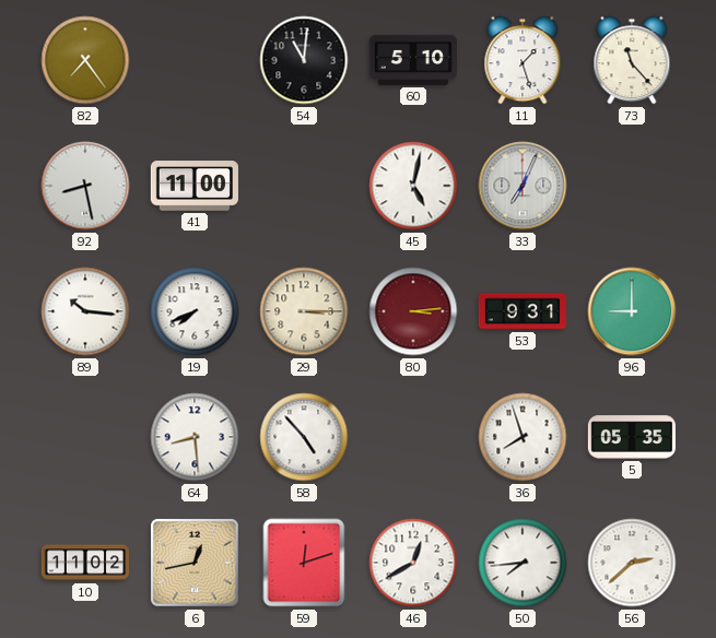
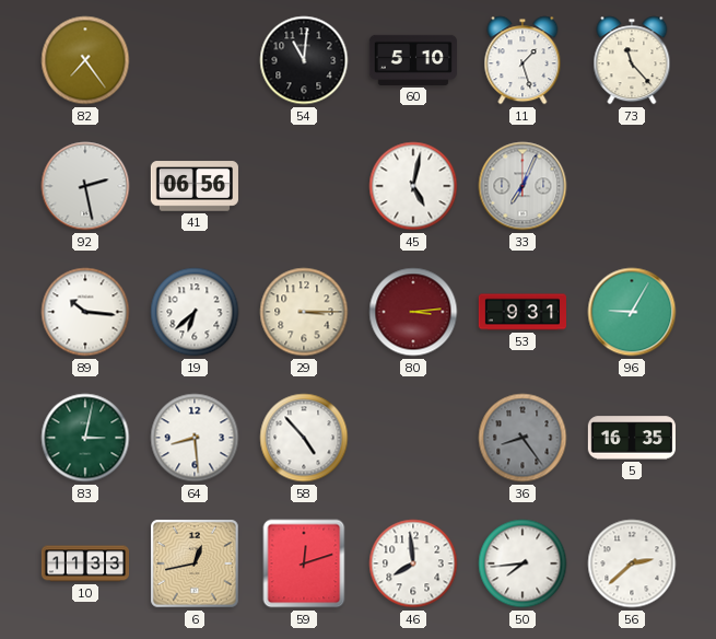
92: 8:28 -> 2:28 (85, 186)
41: 11:00 -> 06:56 (195, 186)
19: 7:41 -> 6:38 (195, 312)
96: 9:00 -> 9:05 (632, 312)
83: none -> 3:02 (85, 438)
36: 7:57 -> 8:24 (523, 438)
36 dial: white -> grey (523, 438)
5: 05:35 -> 16:35 (631, 438)
10: 11:02 -> 11:33 (84, 564)
46: 12:40 -> 7:59 (413, 564)
